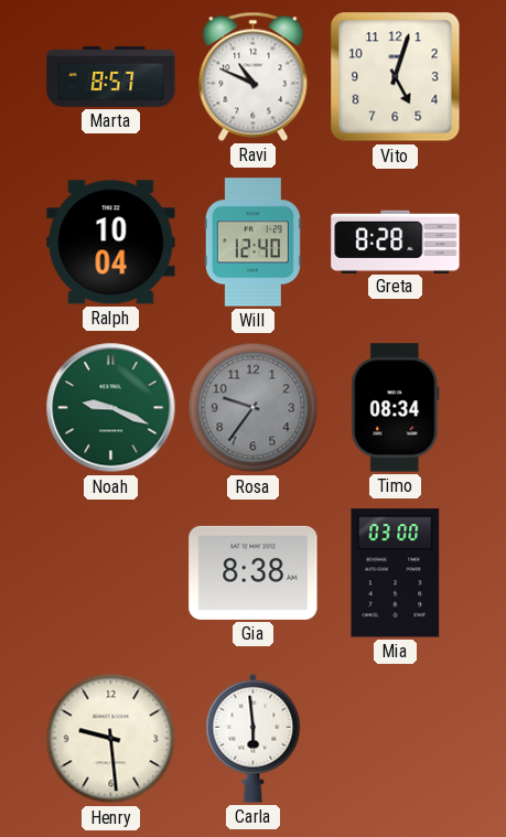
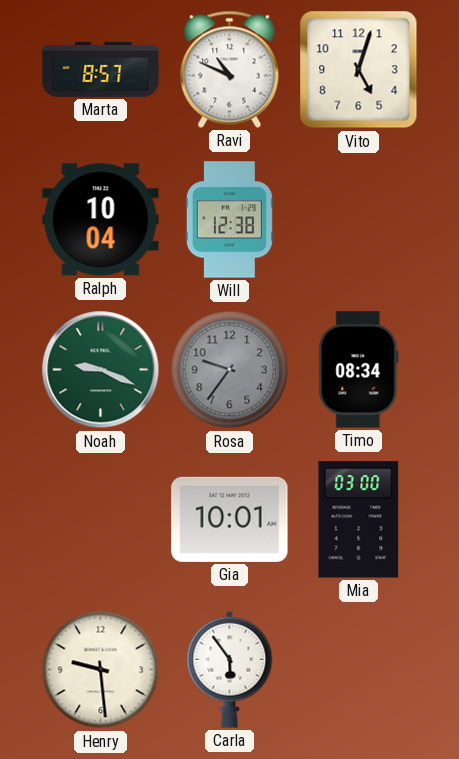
Will: 12:40 -> 12:38 (229, 220)
Greta: 8:28 -> none (396, 242)
Gia: 8:38 -> 10:01 (230, 519)
Carla: 5:59 -> 5:54 (230, 669)
